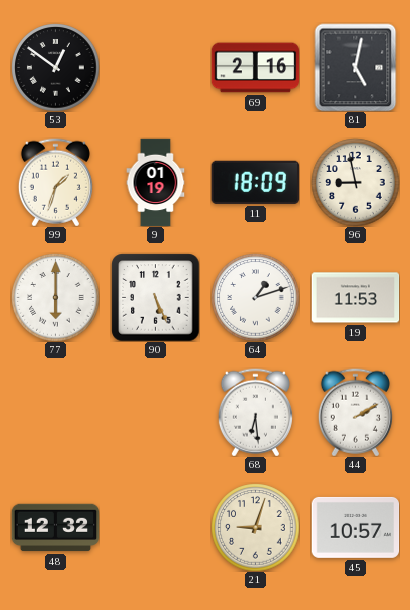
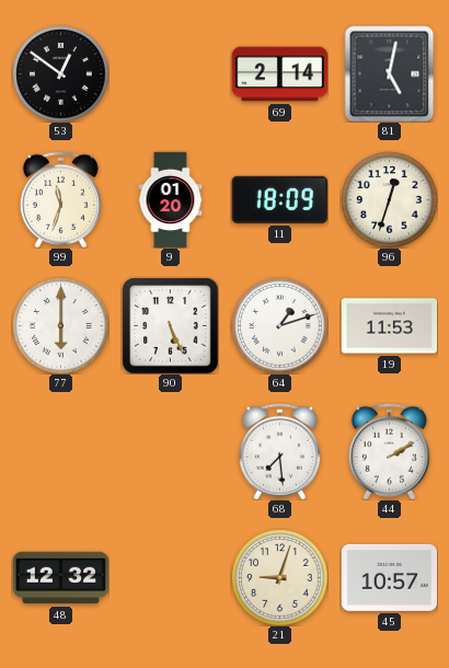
69: 2:16 -> 2:14 (279, 74)
99: 1:33 -> 11:33 (60, 199)
9: 01:19 -> 01:20 (171, 199)
96: 8:58 -> 12:33 (389, 199)
68: 6:29 -> 7:29 (279, 451)
